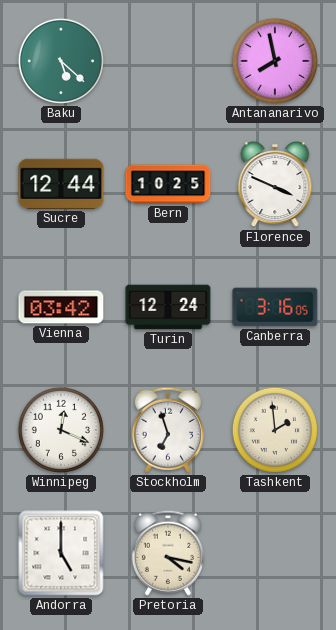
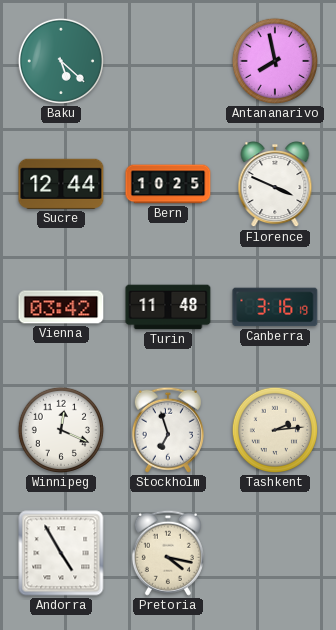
Turin: 12:24 -> 11:48 (168, 307)
Canberra: 3:16:05 -> 3:16:19 (275, 307)
Tashkent: 1:59 -> 2:14 (275, 430)
Andorra: 5:00 -> 4:55 (61, 553)
